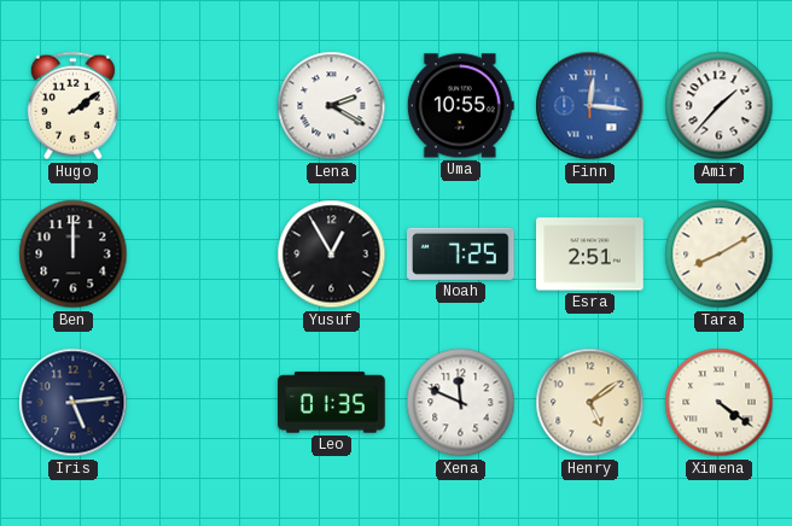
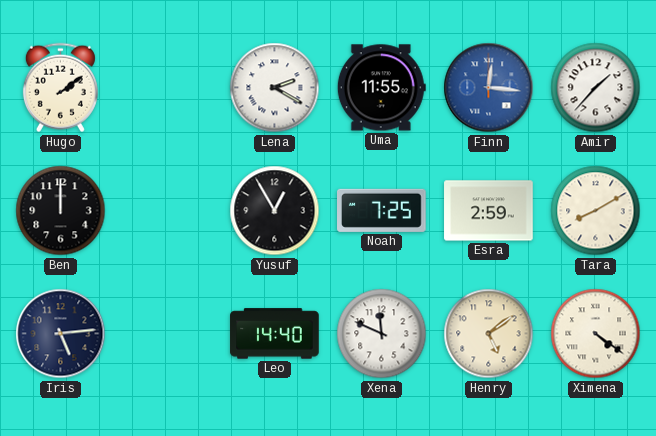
Uma: 10:55 -> 11:55 (381, 88)
Esra: 2:51 -> 2:59 (489, 211)
Leo: 01:35 -> 14:40 (275, 334)
